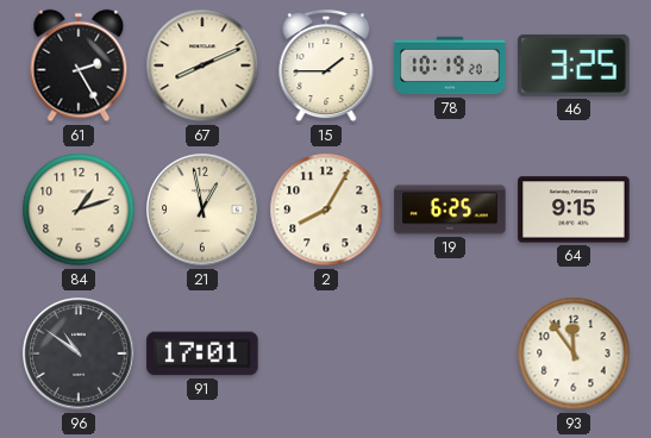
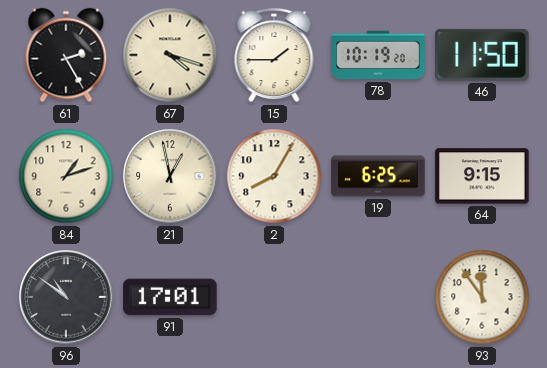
67: 8:11 -> 4:18 (170, 55)
46: 3:25 -> 11:50 (482, 55)
